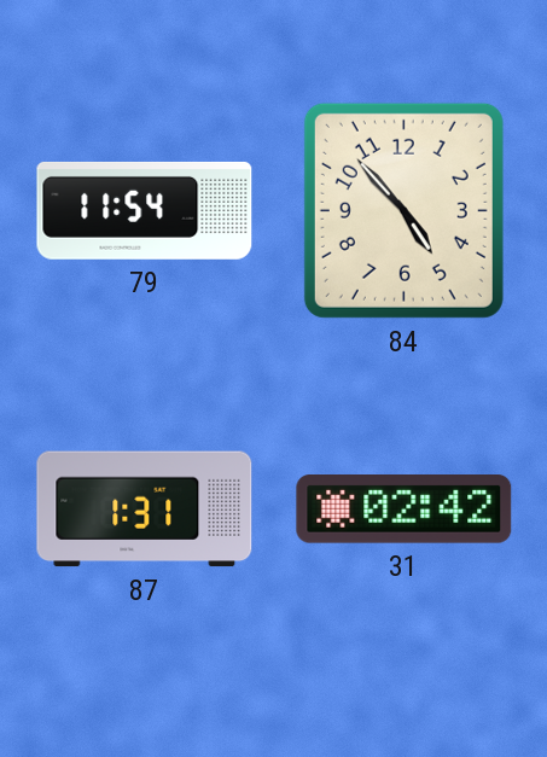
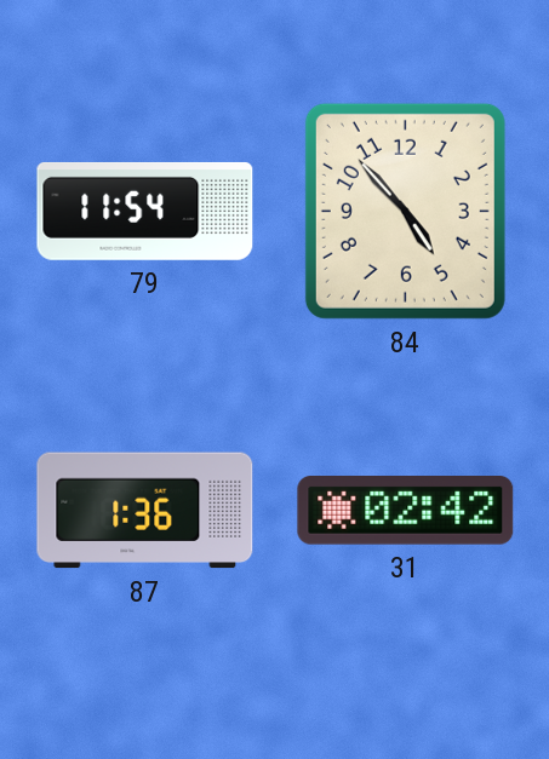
87: 1:31 -> 1:36 (145, 511)
